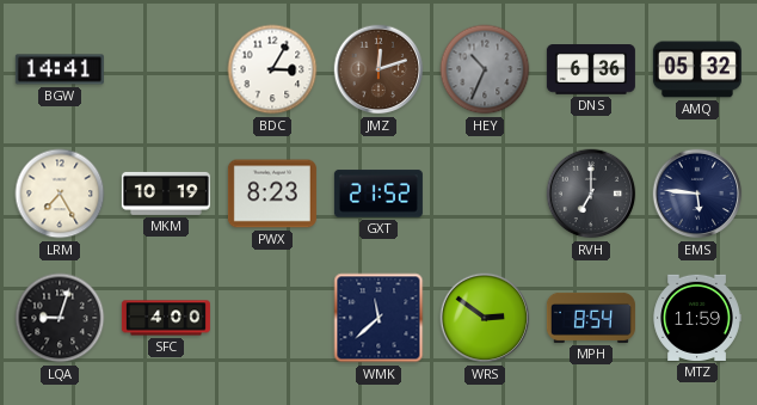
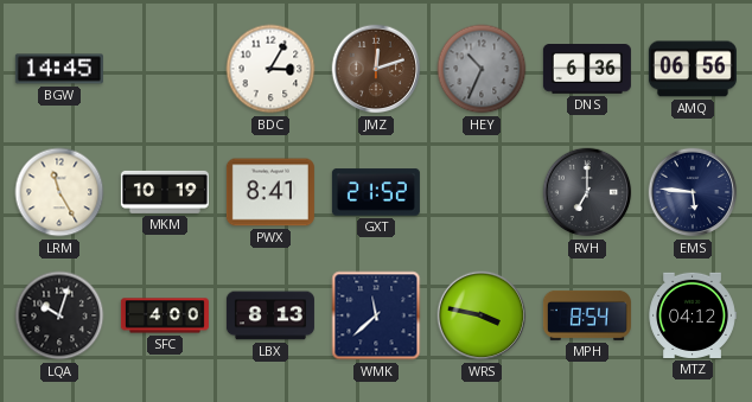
BGW: 14:41 -> 14:45 (59, 69)
AMQ: 05:32 -> 06:56 (693, 69)
LRM: 7:25 -> 11:25 (59, 192)
PWX: 8:23 -> 8:41 (270, 192)
LQA: 9:03 -> 10:03 (59, 315)
LBX: none -> 8:13 (270, 315)
WRS: 2:51 -> 3:47 (482, 315)
MTZ: 11:59 -> 04:12 (693, 315)
